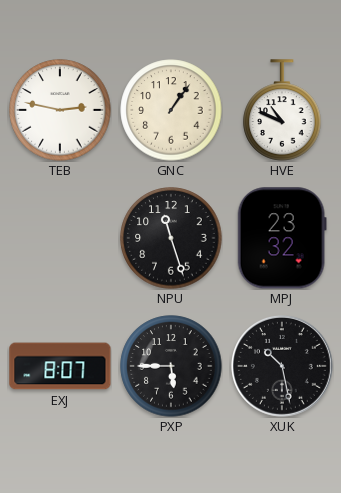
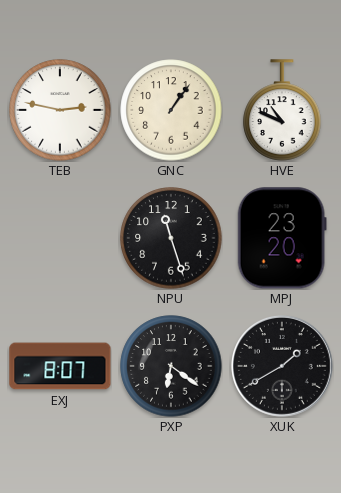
MPJ: 23:32 -> 23:20 (282, 238)
PXP: 5:45 -> 6:21 (171, 366)
XUK: 10:28 -> 1:40 (282, 366)
